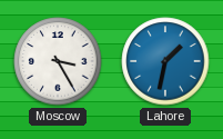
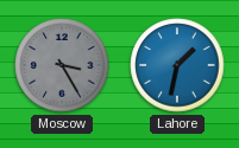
Moscow dial: white -> grey (62, 65)
